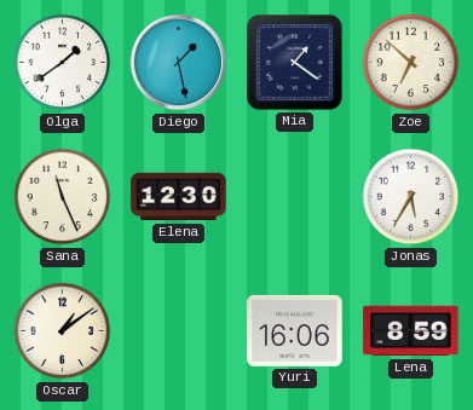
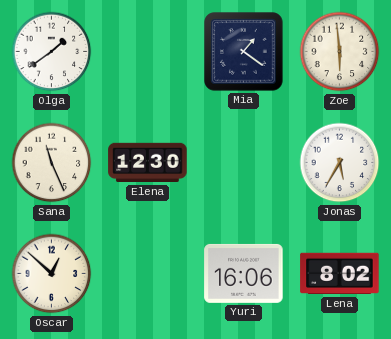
Diego: 1:28 -> none (179, 63)
Zoe: 6:52 -> 5:59 (340, 52)
Oscar: 1:09 -> 12:52 (52, 274)
Lena: 8:59 -> 8:02 (340, 274)
